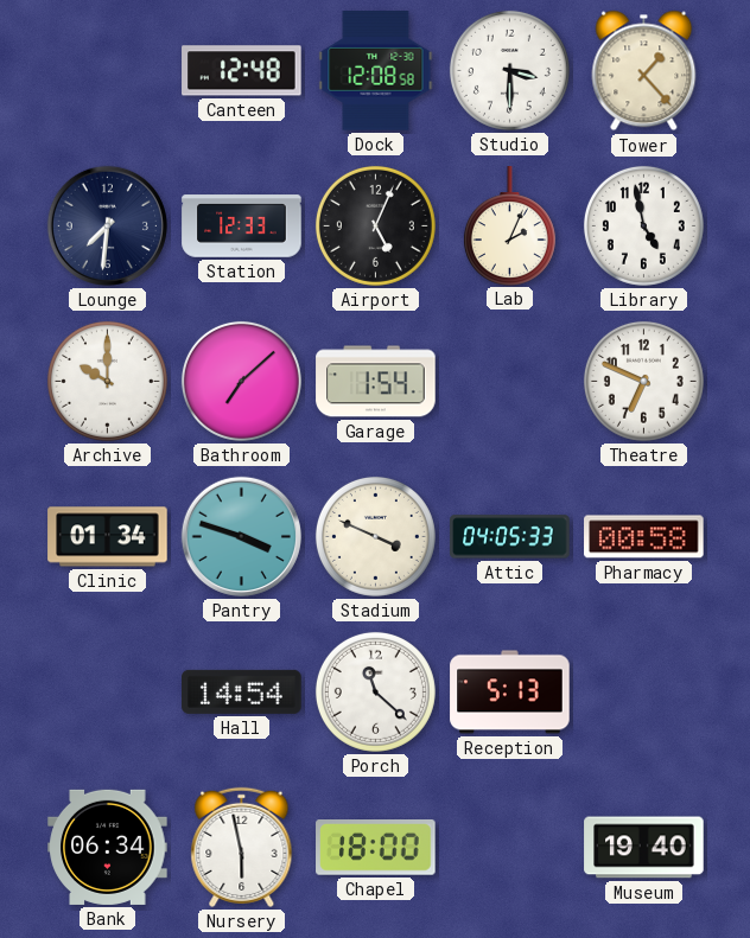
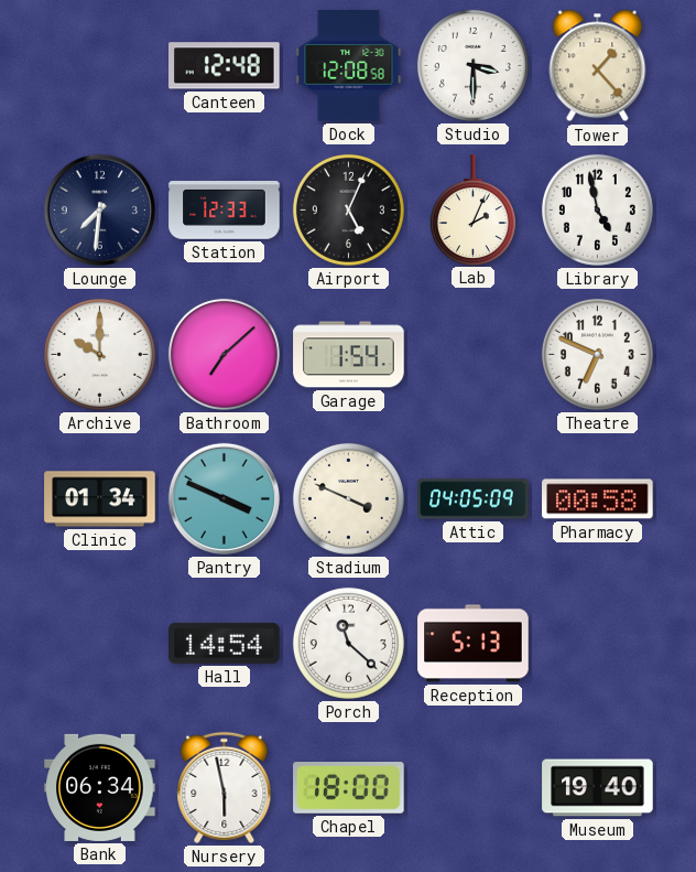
Pantry: 3:48 -> 3:49 (224, 498)
Attic: 04:05:33 -> 04:05:09 (474, 499)
